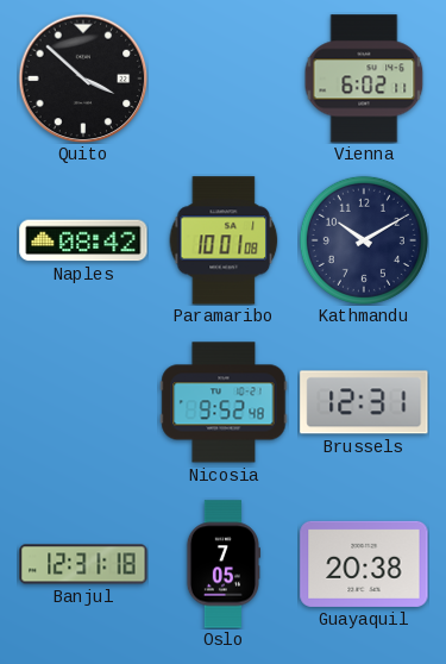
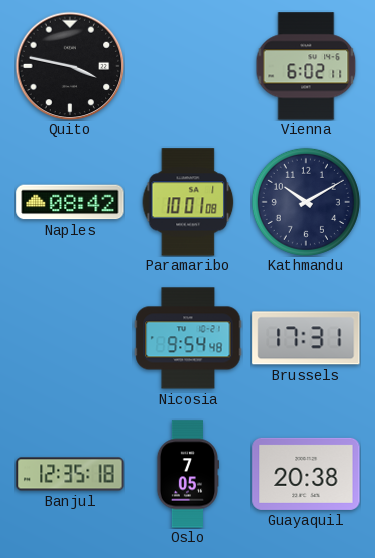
Quito: 3:52 -> 3:47 (70, 66)
Nicosia: 9:52 -> 9:54 (188, 338)
Brussels: 12:31 -> 17:31 (306, 338)
Banjul: 12:31 -> 12:35 (70, 474)
